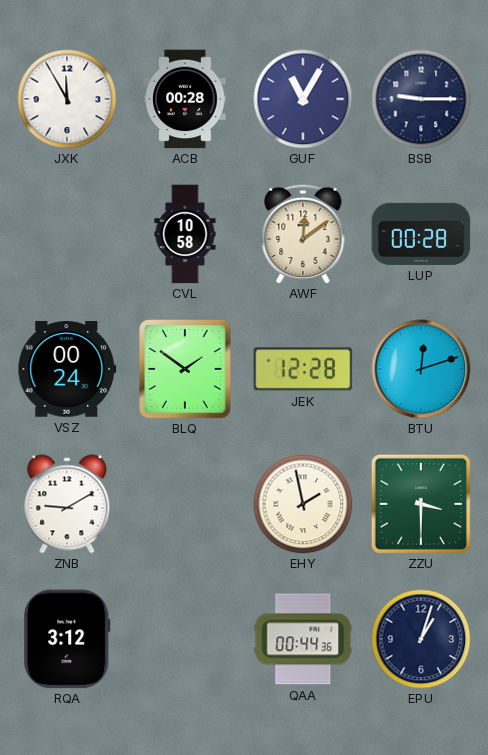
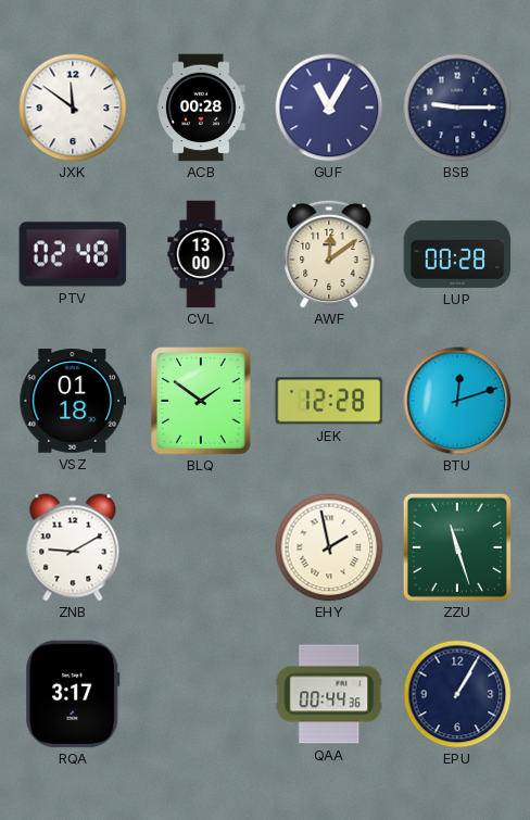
JXK: 11:55 -> 11:51 (73, 108)
PTV: none -> 02:48 (73, 254)
CVL: 10:58 -> 13:00 (201, 254)
VSZ: 00:24 -> 01:18 (73, 401)
ZZU: 3:30 -> 11:27 (457, 547)
RQA: 3:12 -> 3:17 (73, 694)
EPU: 1:03 -> 1:05 (457, 694)
